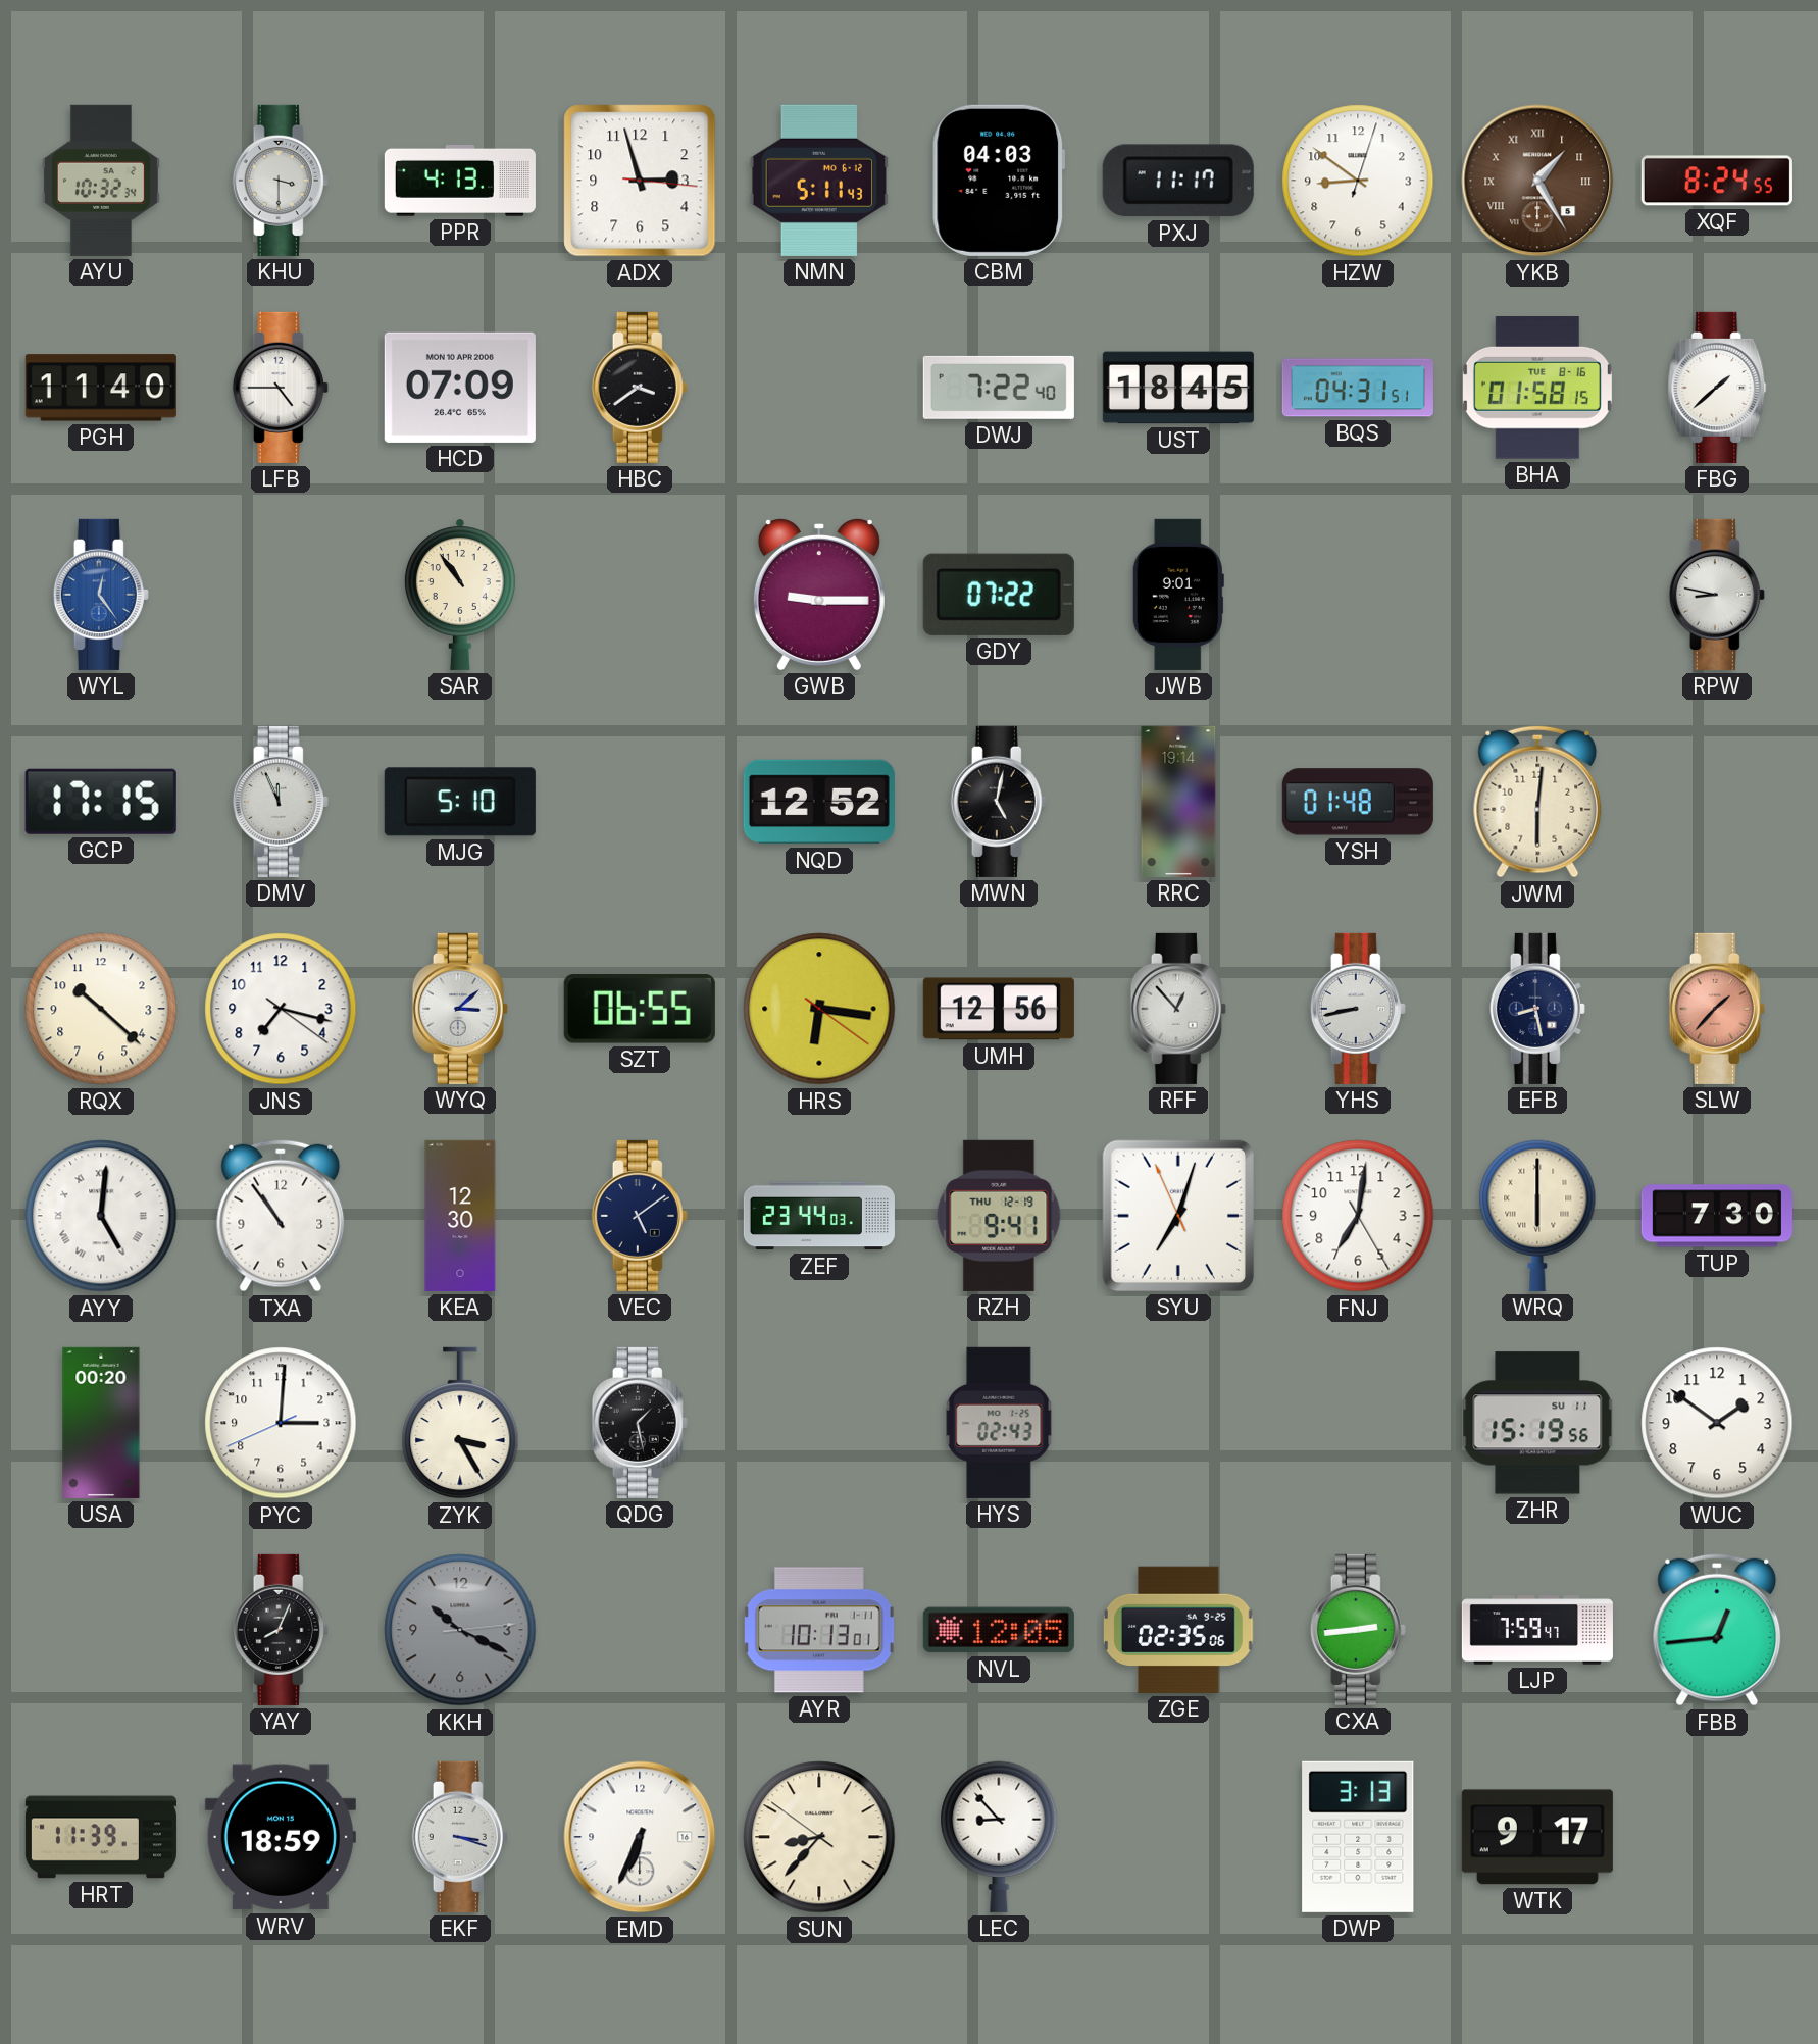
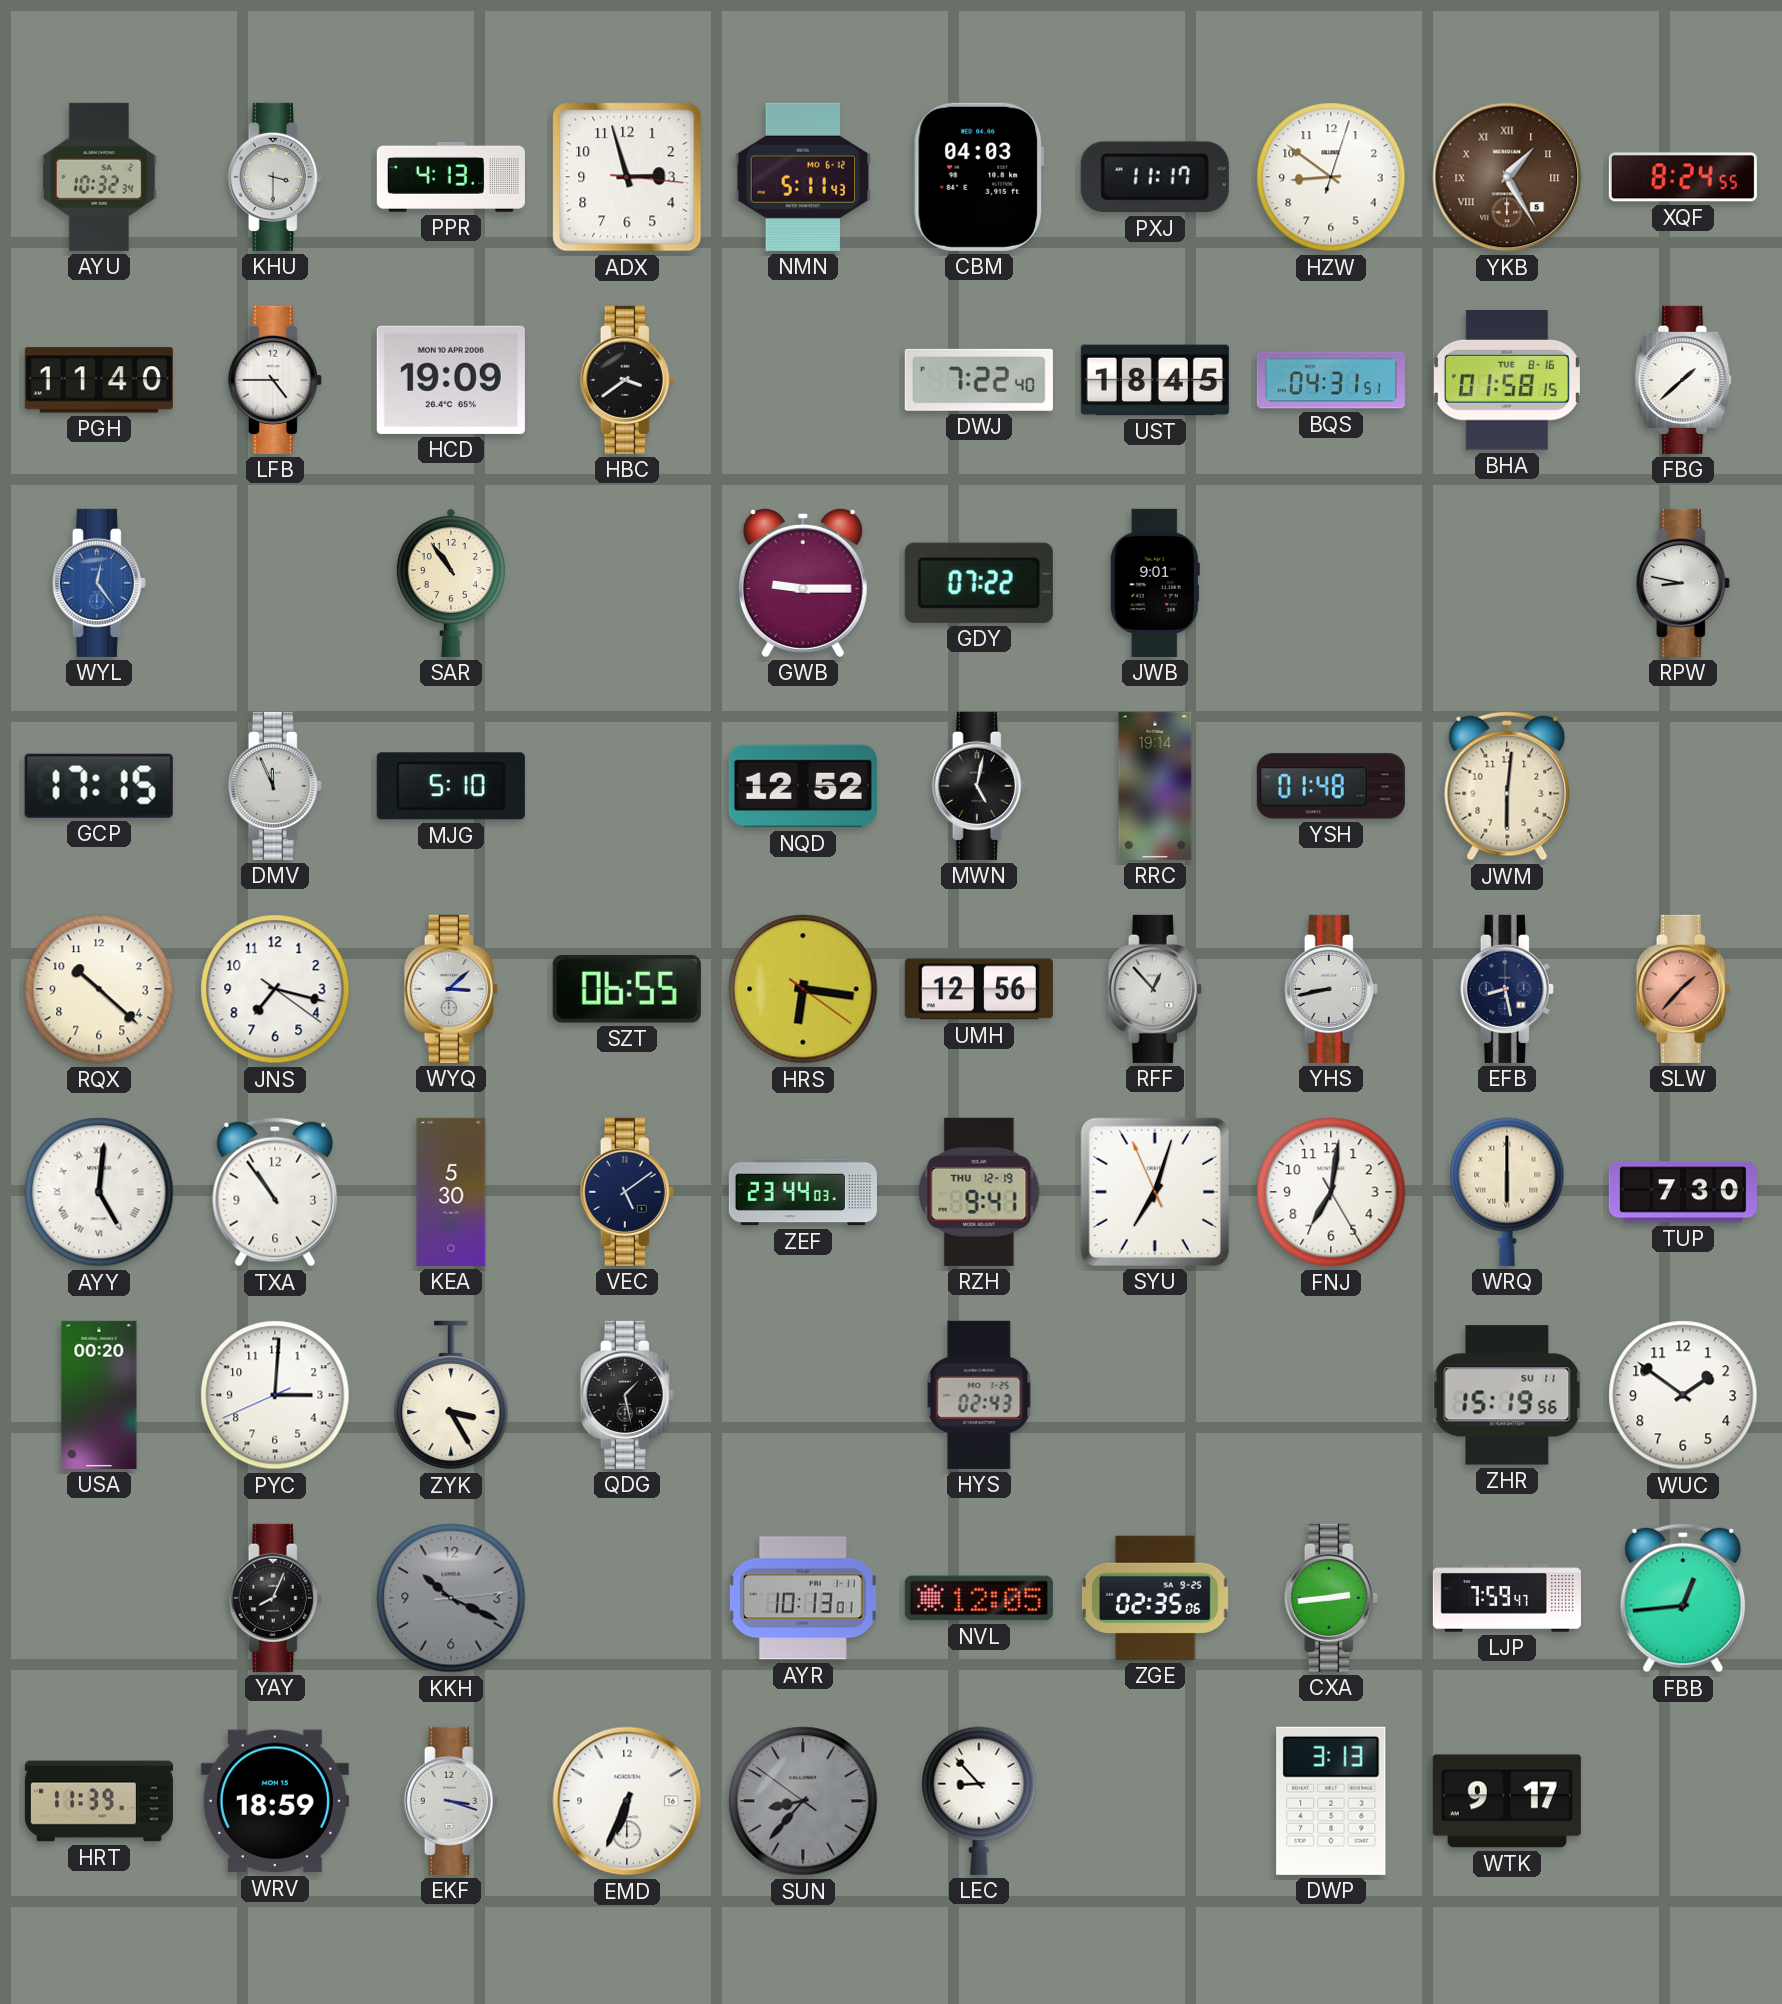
HCD: 07:09 -> 19:09 (451, 380)
KEA: 12:30 -> 5:30 (451, 1192)
SUN dial: cream -> grey (803, 1801)
